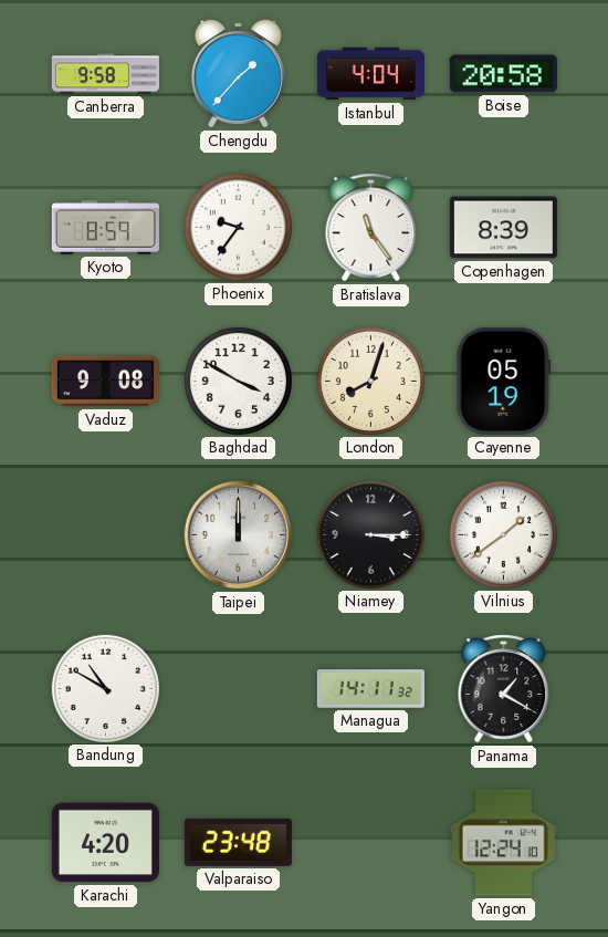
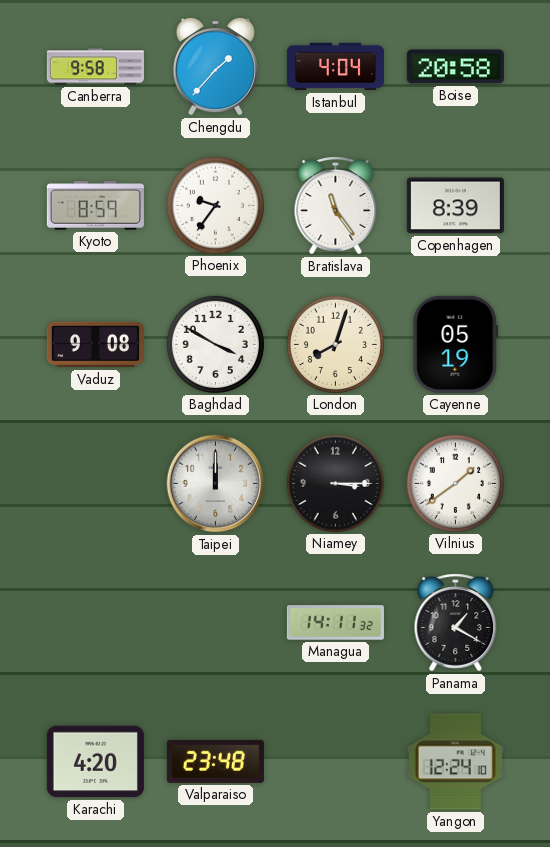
Bandung: 10:50 -> none (105, 688)
